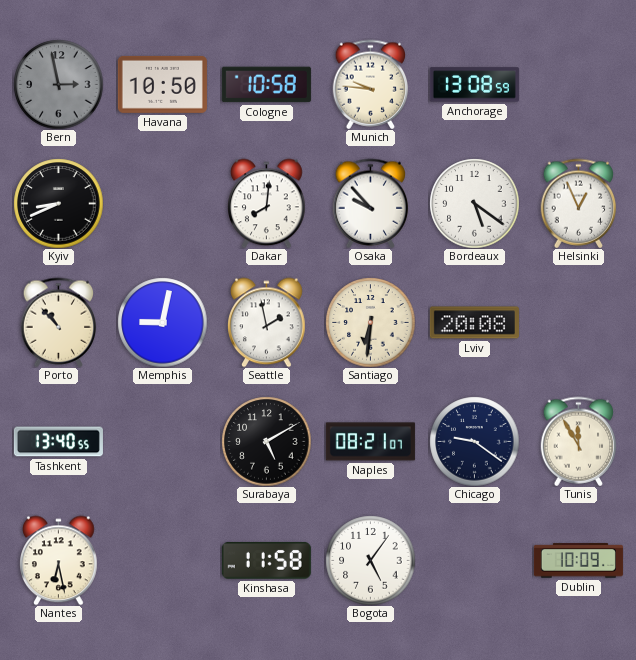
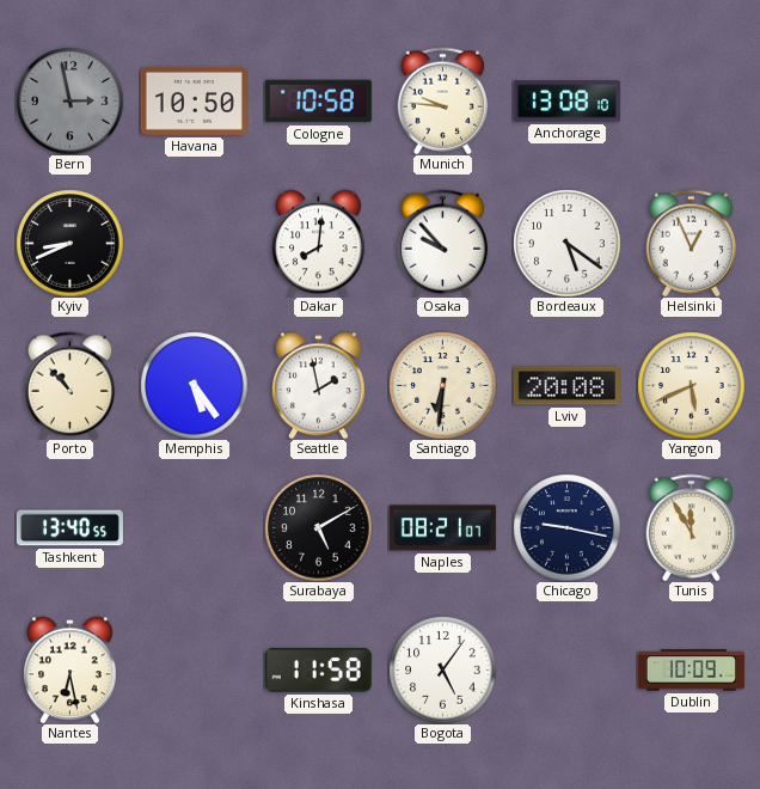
Anchorage: 13:08:59 -> 13:08:10 (566, 102)
Memphis: 9:02 -> 5:24 (194, 385)
Yangon: none -> 5:41 (691, 385)
Chicago: 9:21 -> 9:17 (566, 527)
